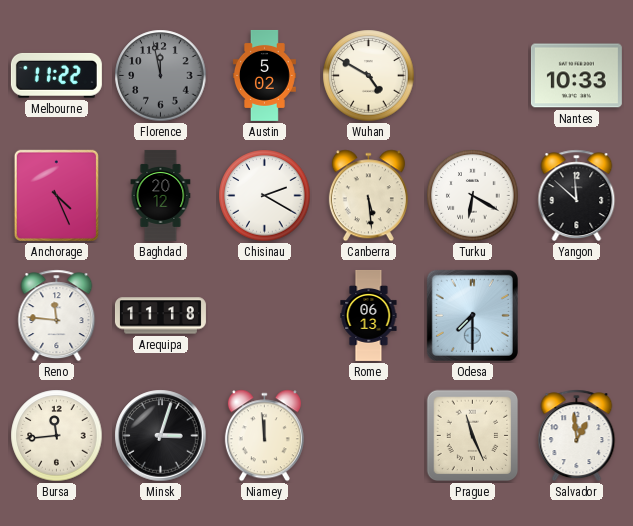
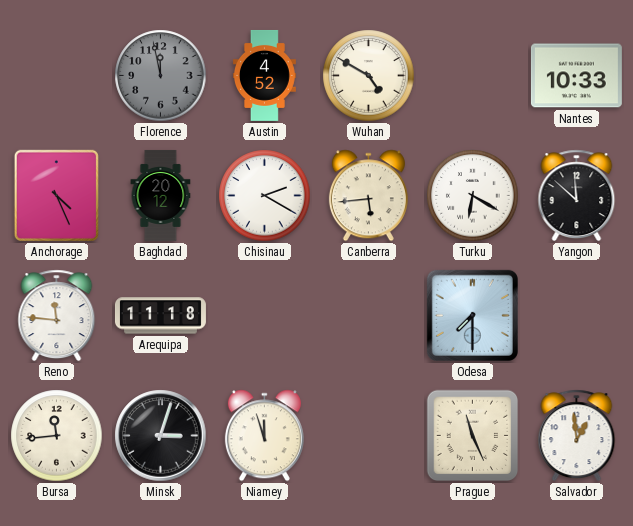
Melbourne: 11:22 -> none (56, 75)
Austin: 5:02 -> 4:52 (264, 75)
Canberra: 5:29 -> 5:44 (368, 196)
Rome: 06:13 -> none (369, 315)
Niamey: 11:59 -> 11:57 (264, 436)
